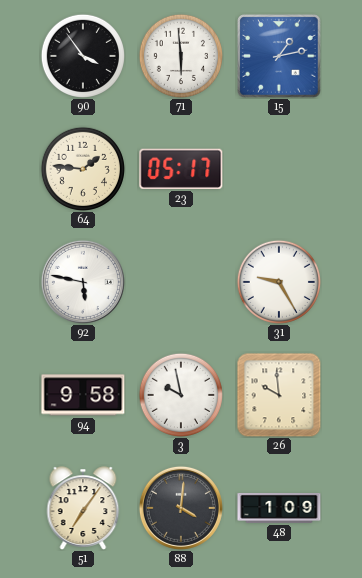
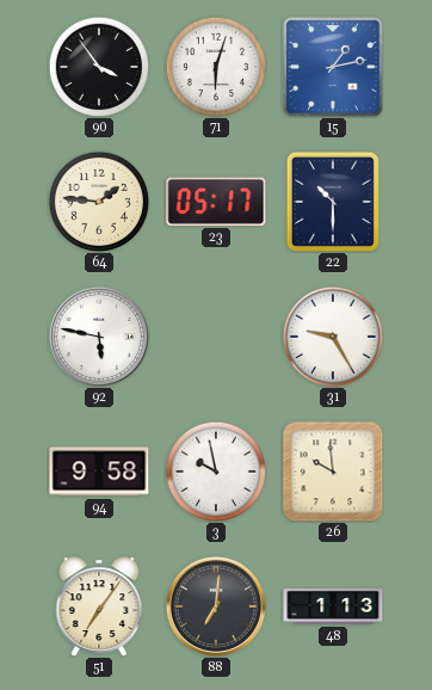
71: 5:59 -> 6:03 (216, 67)
22: none -> 10:30 (333, 202)
88: 4:01 -> 7:01 (216, 606)
48: 1:09 -> 1:13 (333, 606)
